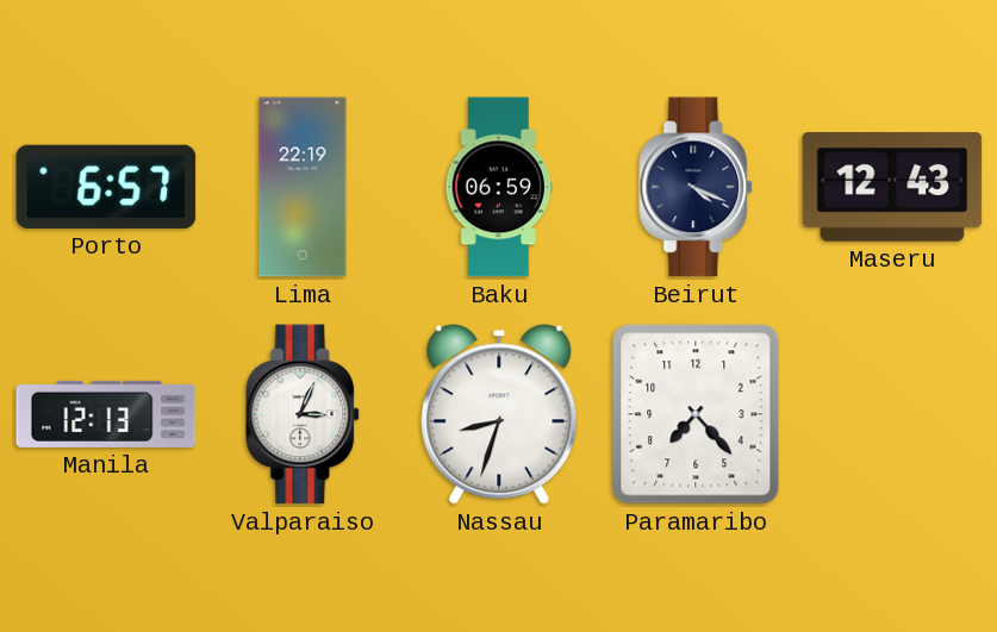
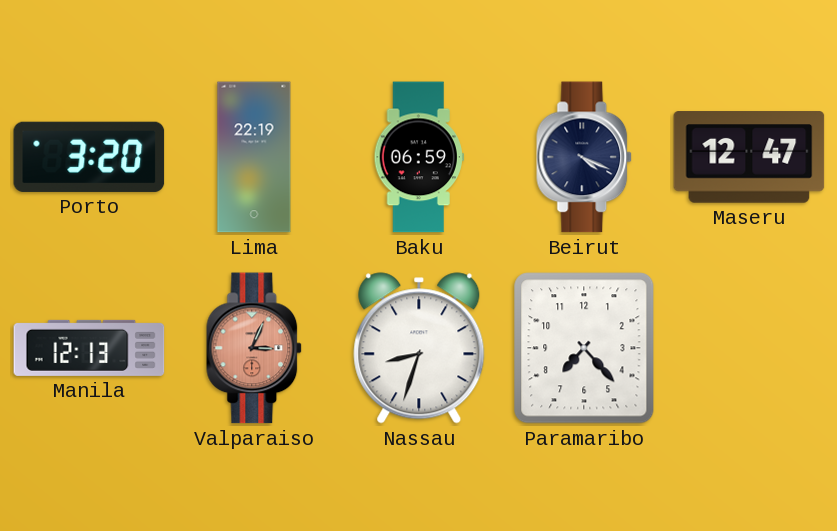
Porto: 6:57 -> 3:20 (89, 157)
Maseru: 12:43 -> 12:47 (749, 157)
Valparaiso dial: white -> salmon (255, 348)
